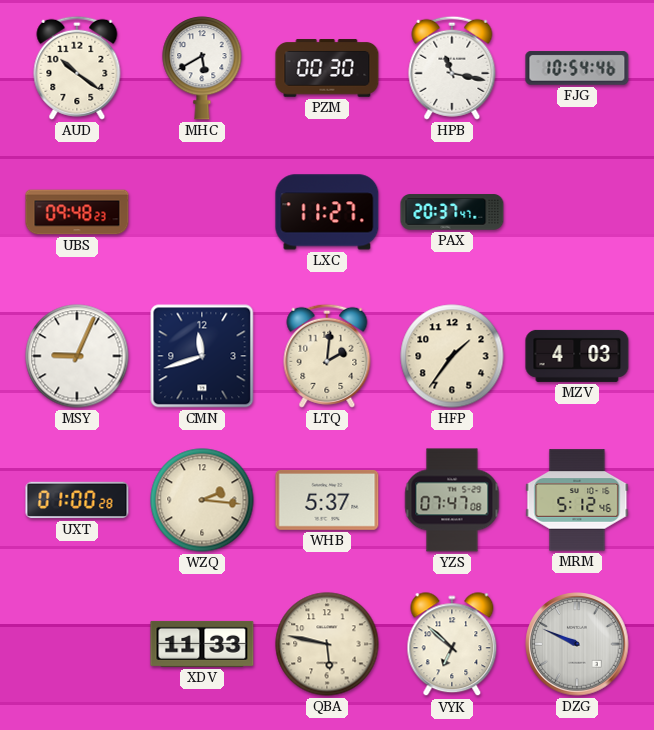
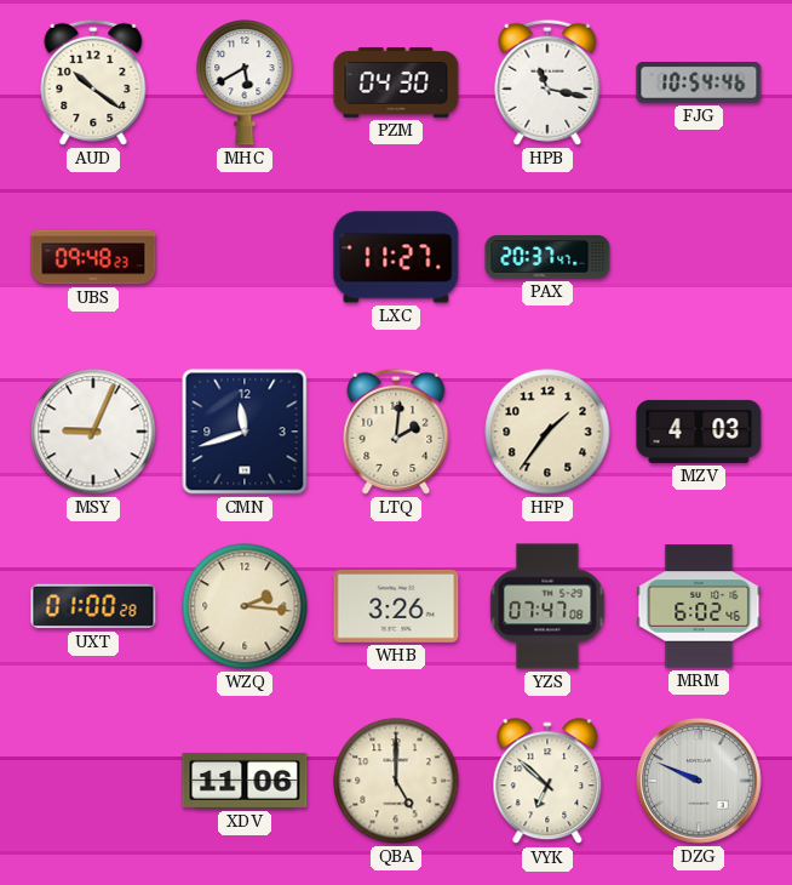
PZM: 00:30 -> 04:30 (396, 82)
WHB: 5:37 -> 3:26 (396, 606)
MRM: 5:12 -> 6:02 (699, 606)
XDV: 11:33 -> 11:06 (245, 781)
QBA: 5:47 -> 5:00 (396, 781)
